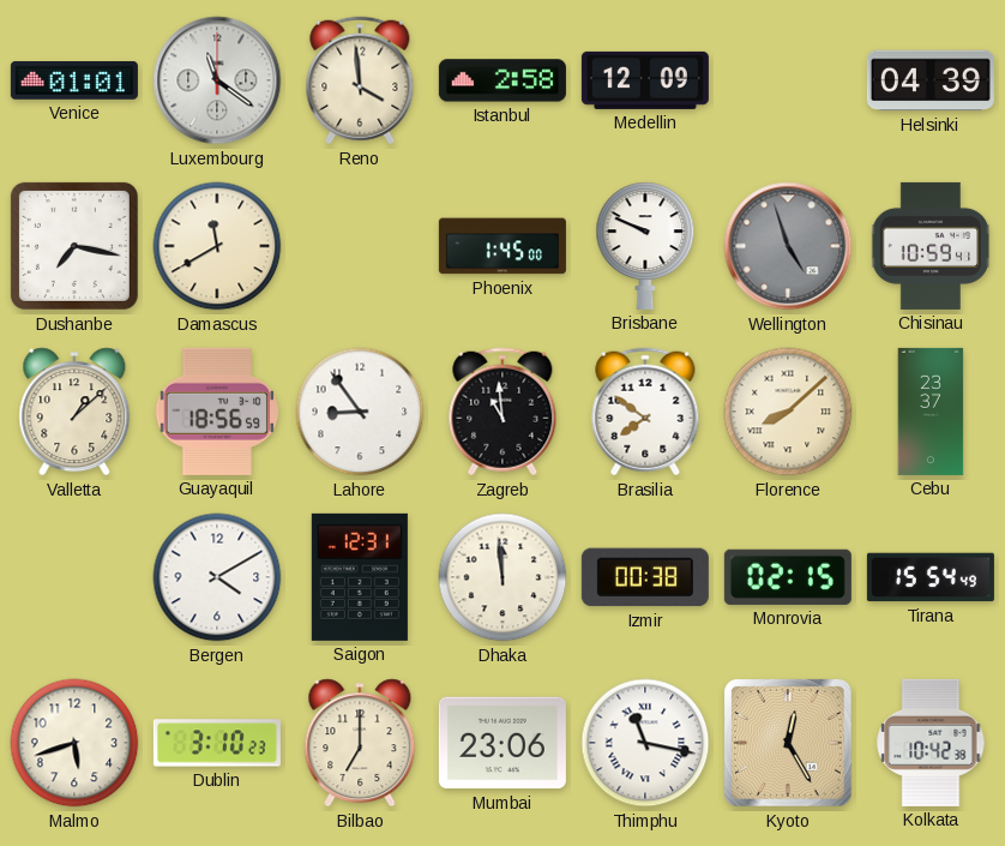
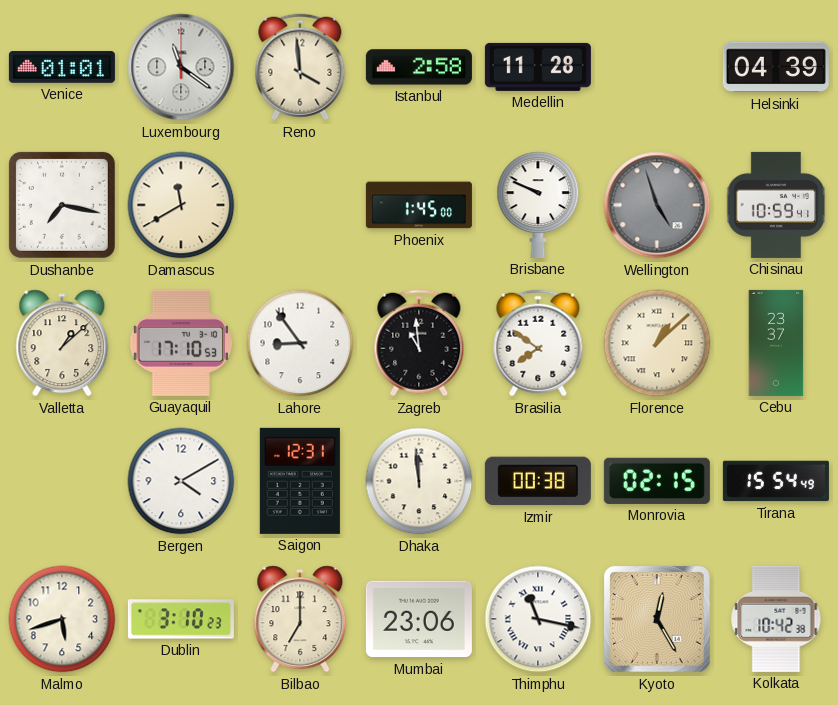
Medellin: 12:09 -> 11:28 (538, 67)
Guayaquil: 18:56 -> 17:10 (180, 343)
Florence: 8:08 -> 1:08 (657, 343)
